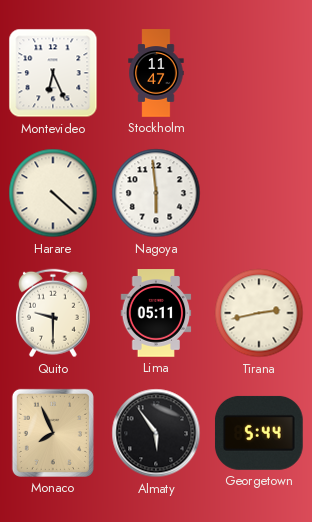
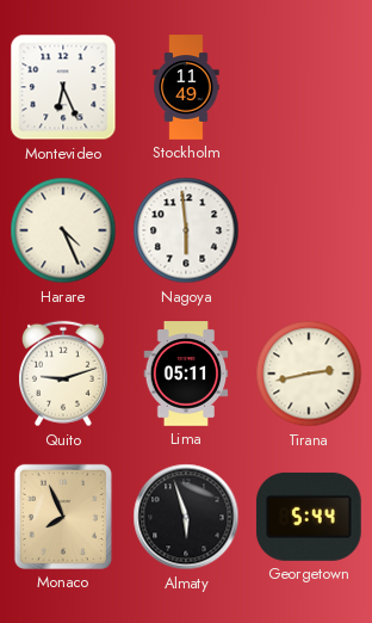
Stockholm: 11:47 -> 11:49 (186, 87)
Harare: 4:22 -> 4:26 (63, 230)
Quito: 9:30 -> 9:12 (63, 374)
Almaty: 5:54 -> 5:57 (186, 517)
